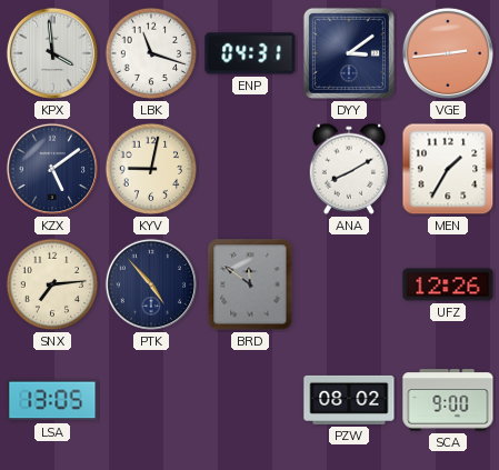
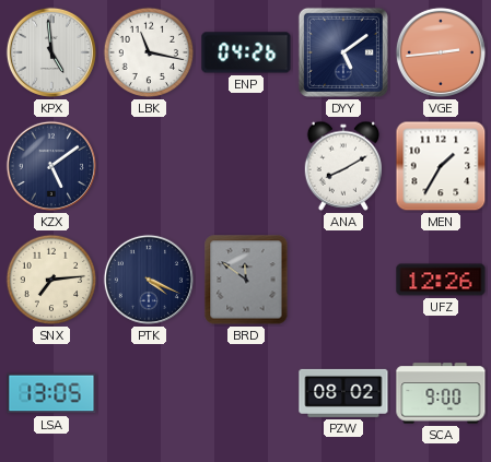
KPX: 3:59 -> 4:59 (51, 52)
LBK: 11:18 -> 11:17 (149, 52)
ENP: 04:31 -> 04:26 (246, 52)
DYY: 3:09 -> 5:09 (343, 52)
KYV: 9:02 -> none (151, 169)
PTK: 4:53 -> 4:19 (149, 280)
